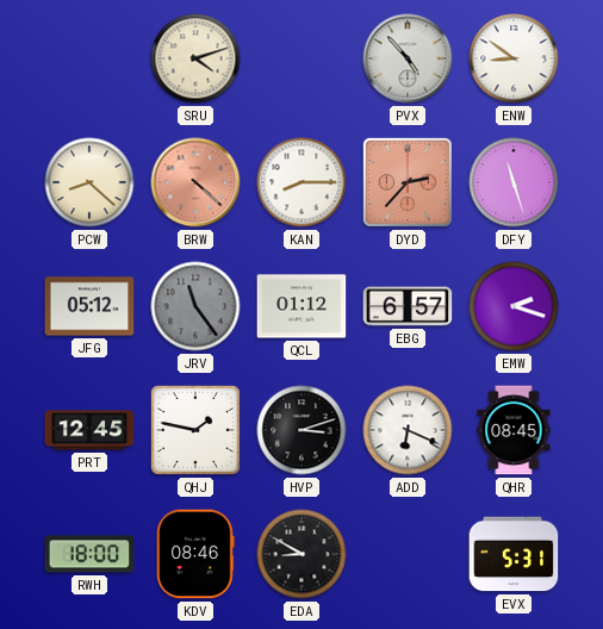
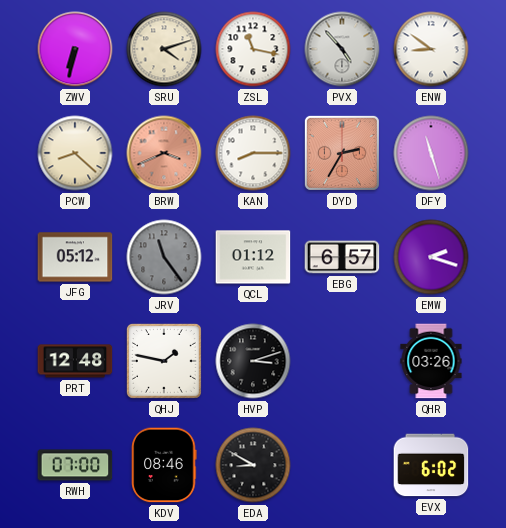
ZWV: none -> 6:32 (75, 49)
ZSL: none -> 11:17 (253, 49)
BRW: 4:22 -> 3:41 (164, 153)
DYD: 2:37 -> 2:35 (342, 153)
PRT: 12:45 -> 12:48 (75, 361)
ADD: 6:19 -> none (408, 430)
QHR: 08:45 -> 03:26 (431, 361)
RWH: 18:00 -> 07:00 (75, 465)
EVX: 5:31 -> 6:02 (431, 465)
